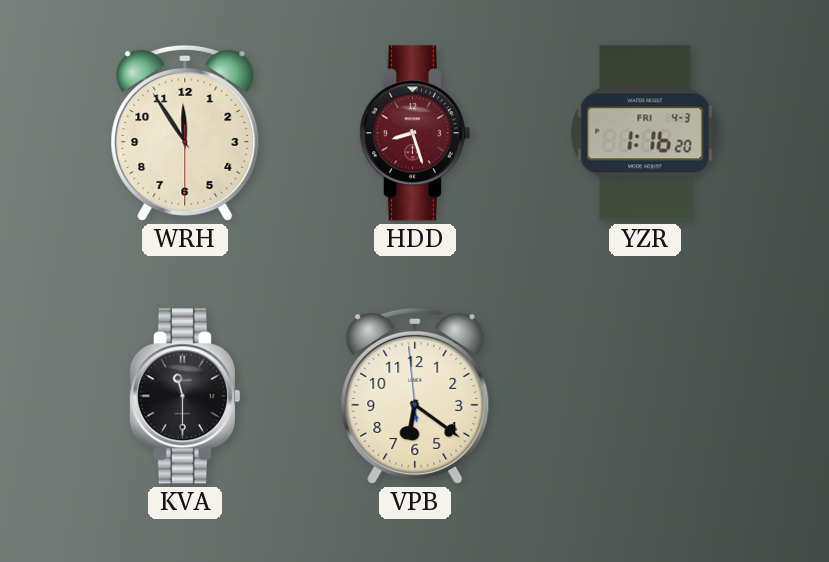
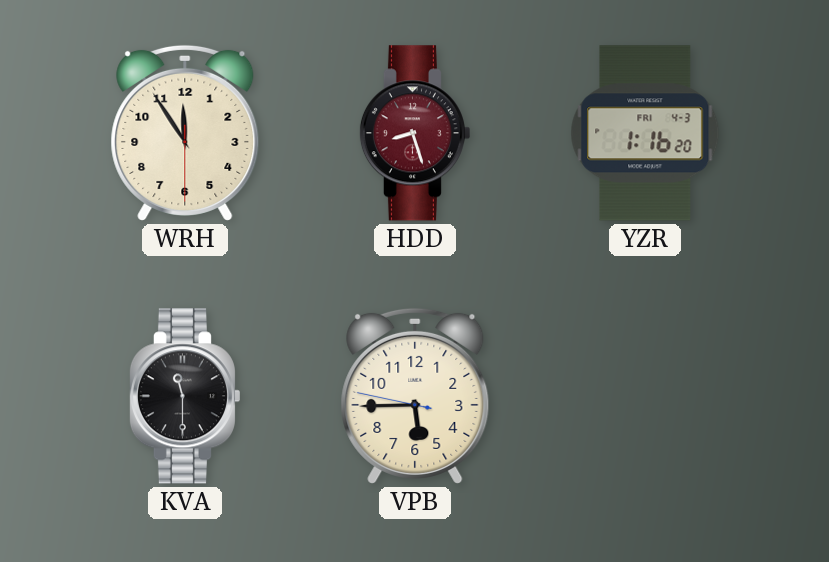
VPB: 6:20 -> 5:44 (415, 396)
